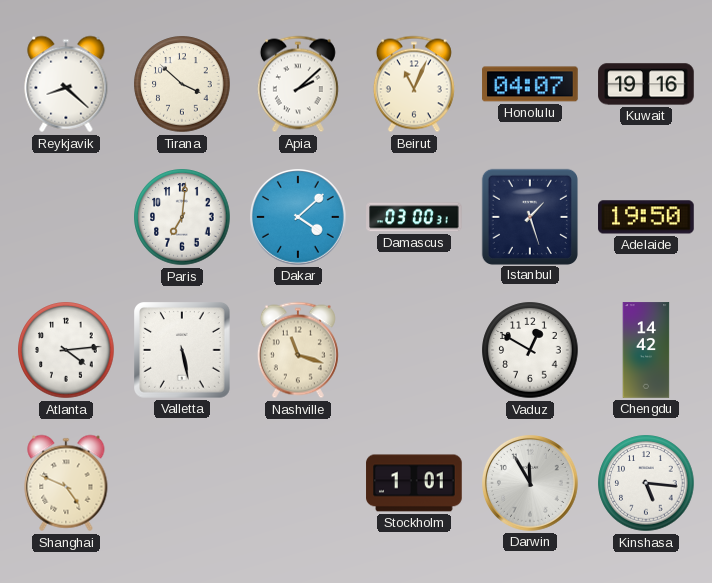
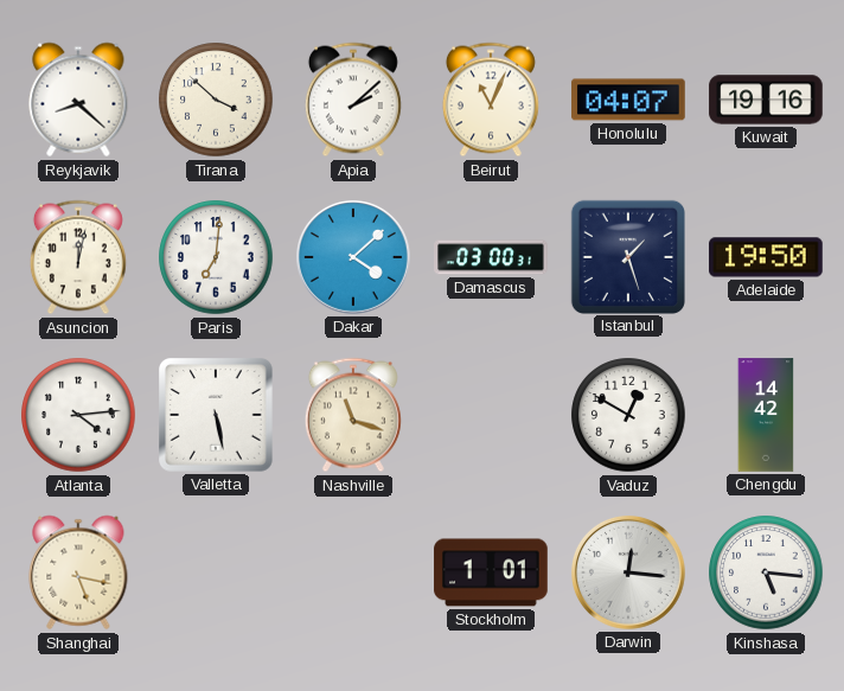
Asuncion: none -> 12:02 (78, 257)
Shanghai: 4:49 -> 5:17 (78, 572)
Darwin: 11:55 -> 12:16 (629, 574)
